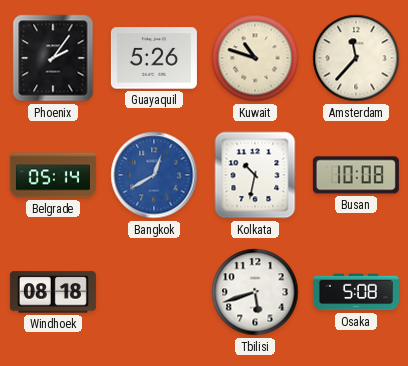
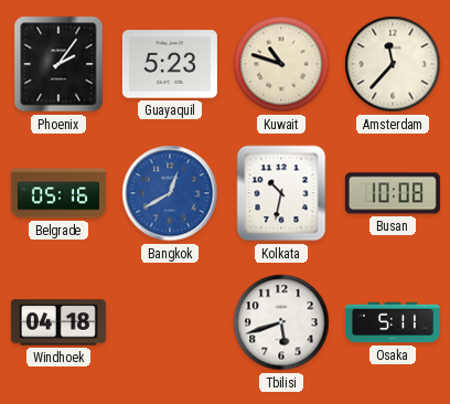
Guayaquil: 5:26 -> 5:23 (170, 64)
Belgrade: 05:14 -> 05:16 (58, 193)
Windhoek: 08:18 -> 04:18 (58, 322)
Osaka: 5:08 -> 5:11 (393, 322)
